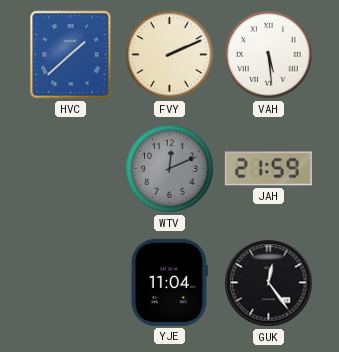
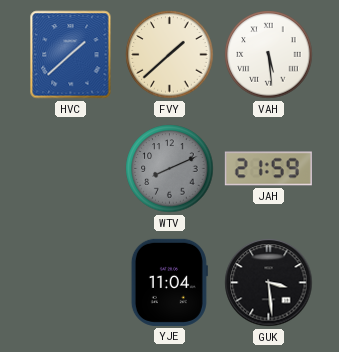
FVY: 2:11 -> 1:38 (170, 55)
WTV: 12:11 -> 8:11 (170, 169)
GUK: 12:24 -> 3:29 (269, 283)
